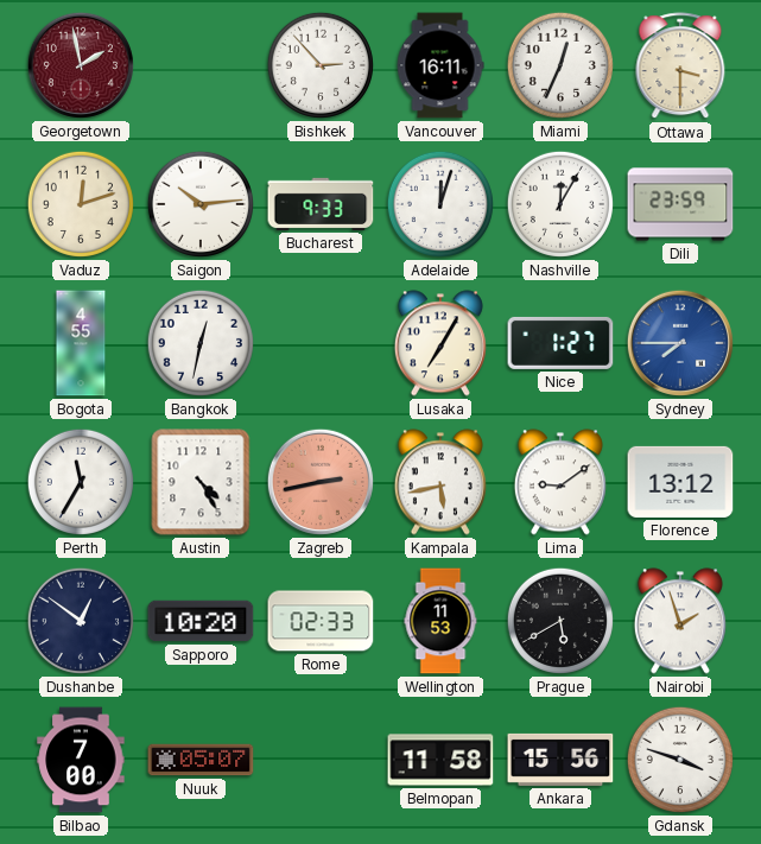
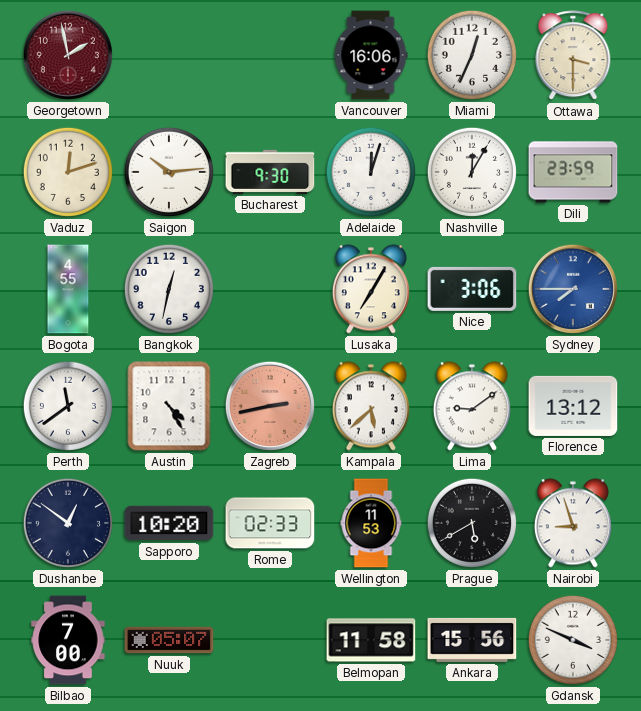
Bishkek: 2:53 -> none (321, 65)
Vancouver: 16:11 -> 16:06 (371, 55)
Bucharest: 9:33 -> 9:30 (270, 172)
Nice: 1:27 -> 3:06 (472, 289)
Perth: 11:35 -> 11:39 (68, 406)
Kampala: 5:43 -> 5:38 (371, 406)
Nairobi: 1:57 -> 8:57 (573, 523)
Gdansk: 3:48 -> 3:49 (573, 640)
